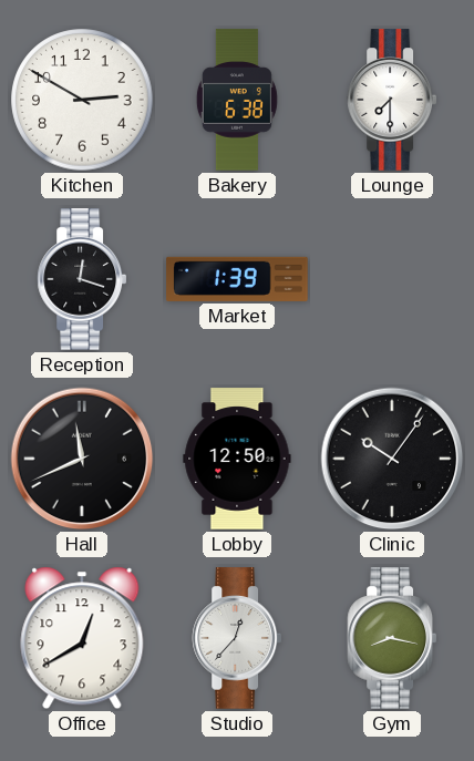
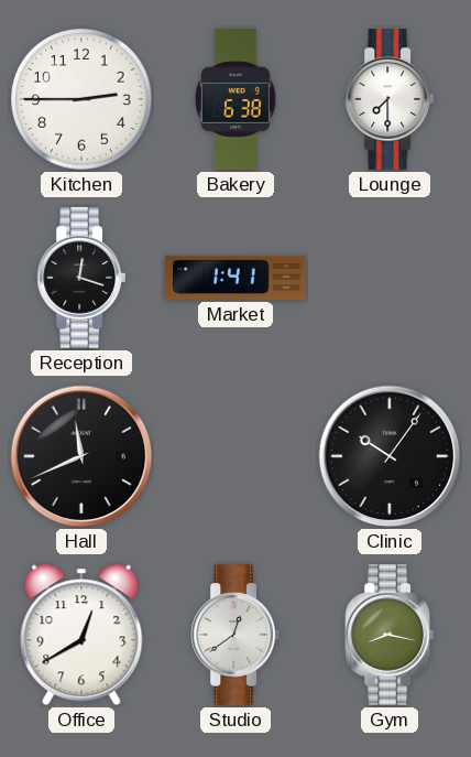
Kitchen: 2:50 -> 2:45 (81, 99)
Market: 1:39 -> 1:41 (235, 278)
Lobby: 12:50 -> none (237, 459)
Studio: 12:37 -> 12:39 (234, 635)
